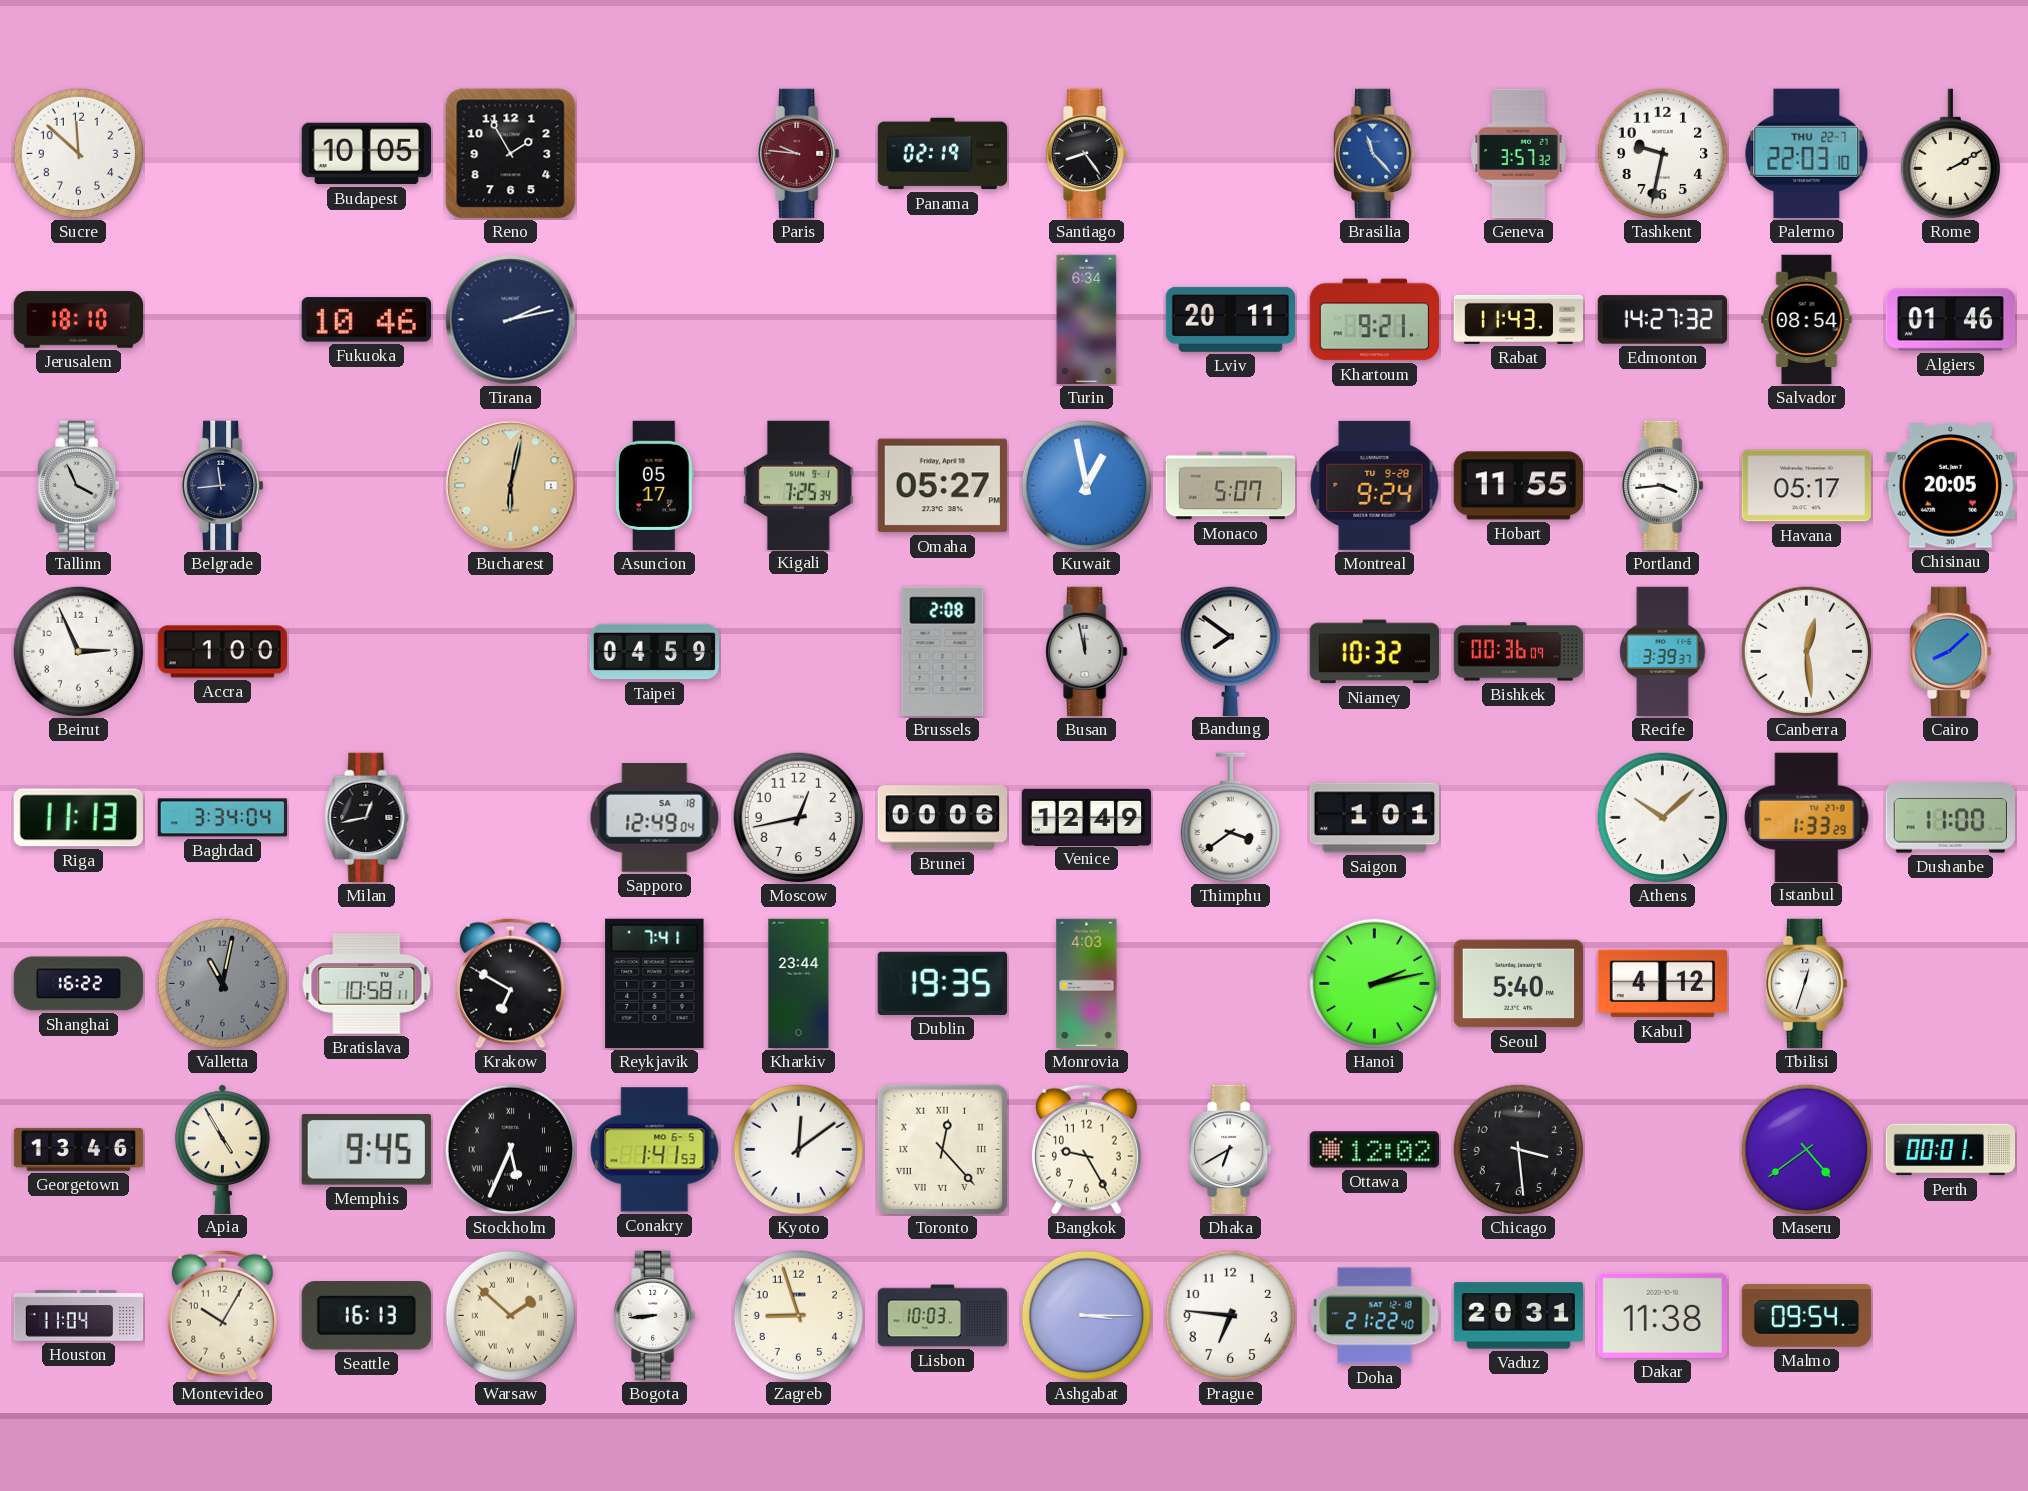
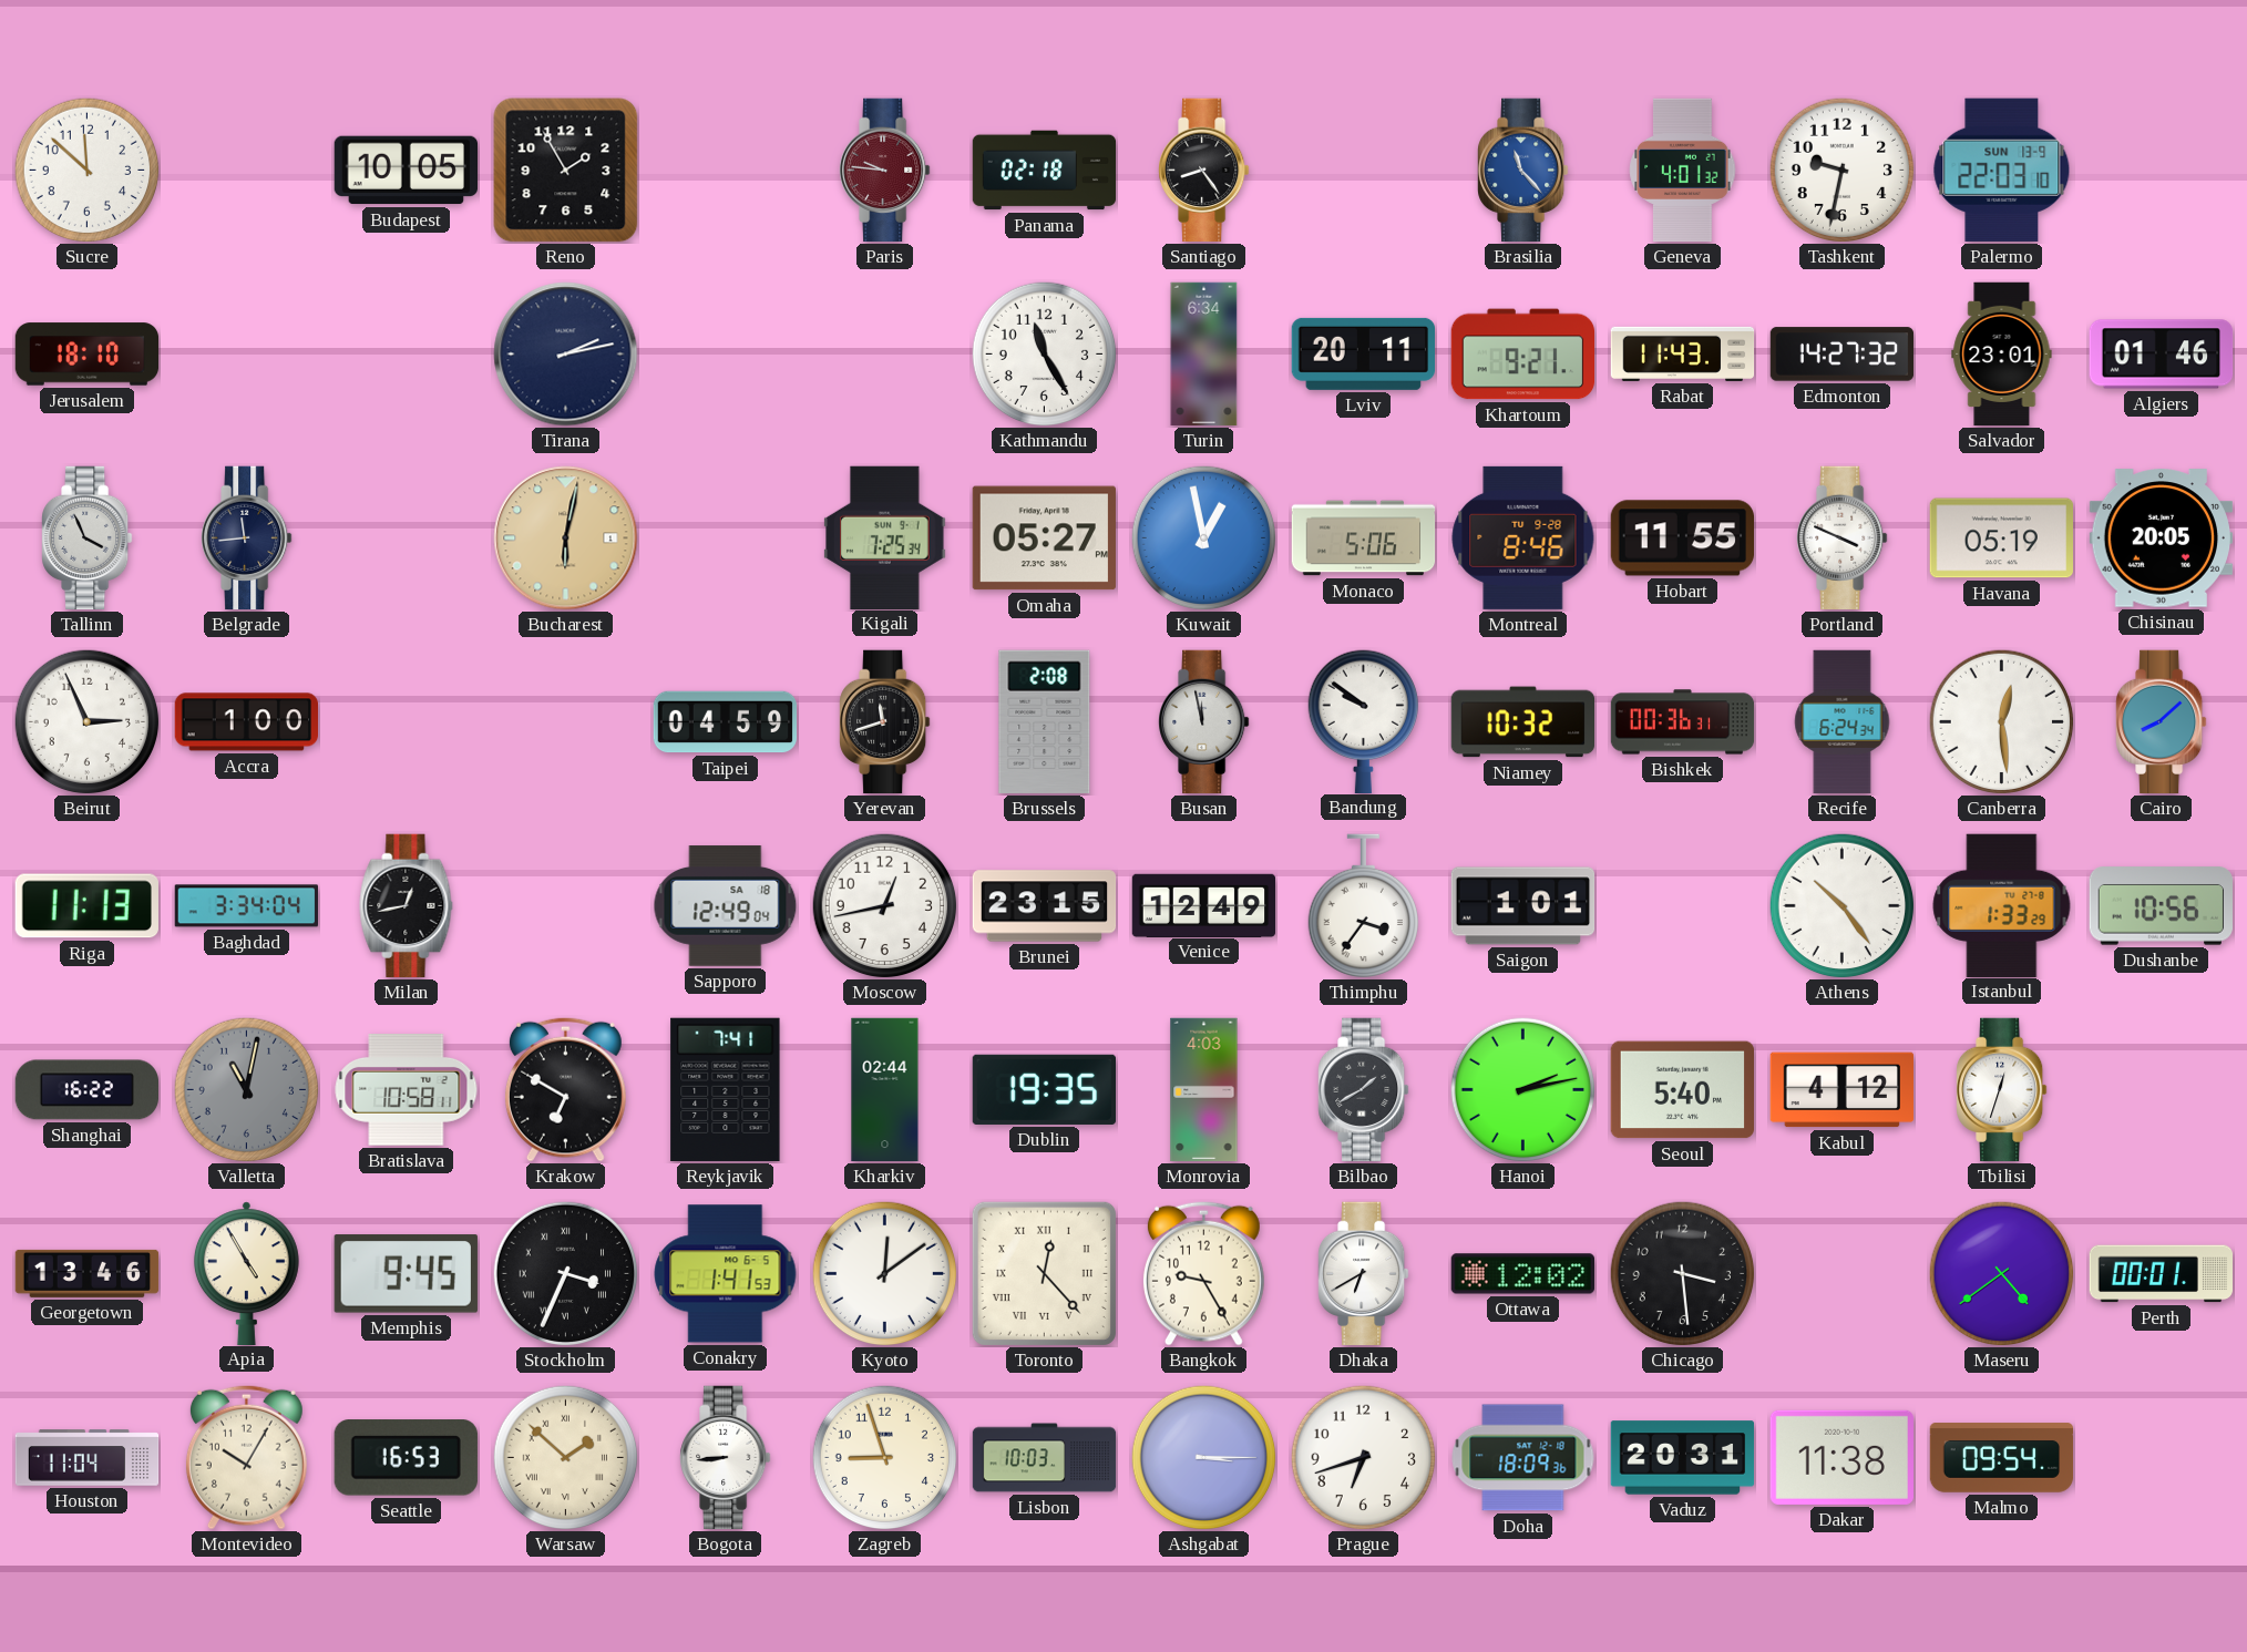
Panama: 02:19 -> 02:18 (1045, 171)
Geneva: 3:57 -> 4:01 (1683, 171)
Palermo date: THU 22-7 -> SUN 13-9 (2002, 170)
Rome: 2:10 -> none (1950, 154)
Fukuoka: 10:46 -> none (366, 320)
Kathmandu: none -> 11:25 (1045, 355)
Salvador: 08:54 -> 23:01 (2002, 355)
Asuncion: 05:17 -> none (655, 486)
Monaco: 5:07 -> 5:06 (1364, 538)
Montreal: 9:24 -> 8:46 (1523, 537)
Portland: 3:44 -> 3:49 (1843, 538)
Havana: 05:17 -> 05:19 (2001, 538)
Yerevan: none -> 11:42 (885, 722)
Bandung: 7:51 -> 9:51 (1363, 721)
Bishkek: 00:36:09 -> 00:36:31 (1683, 722)
Recife: 3:39 -> 6:24 (1843, 722)
Brunei: 00:06 -> 23:15 (1045, 906)
Thimphu: 3:39 -> 3:36 (1363, 906)
Athens: 10:08 -> 10:24 (1843, 906)
Dushanbe: 11:00 -> 10:56 (2161, 906)
Kharkiv: 23:44 -> 02:44 (885, 1090)
Bilbao: none -> 1:40 (1364, 1090)
Stockholm: 5:34 -> 3:34 (566, 1274)
Seattle: 16:13 -> 16:53 (406, 1458)
Prague: 6:46 -> 6:42 (1364, 1458)
Doha: 21:22 -> 18:09 (1523, 1458)
